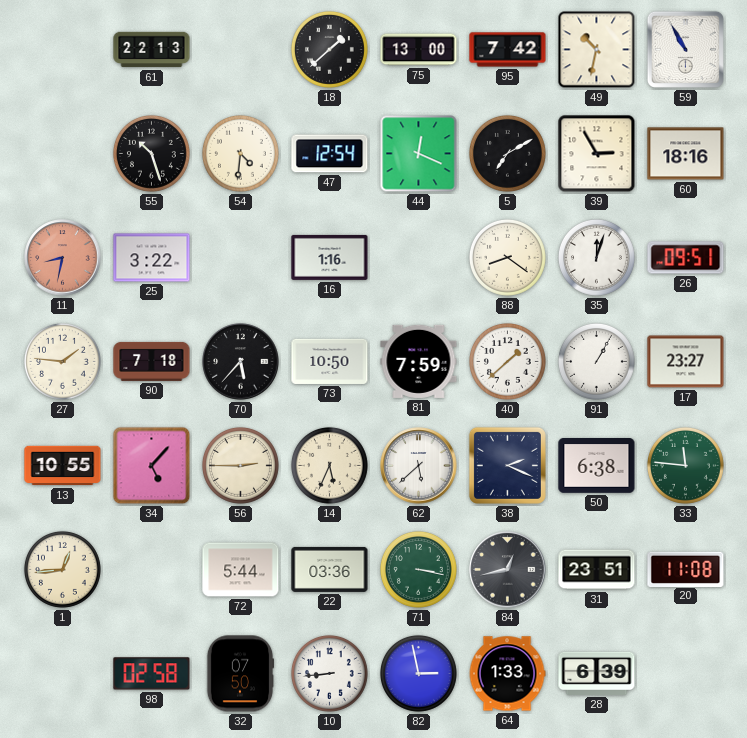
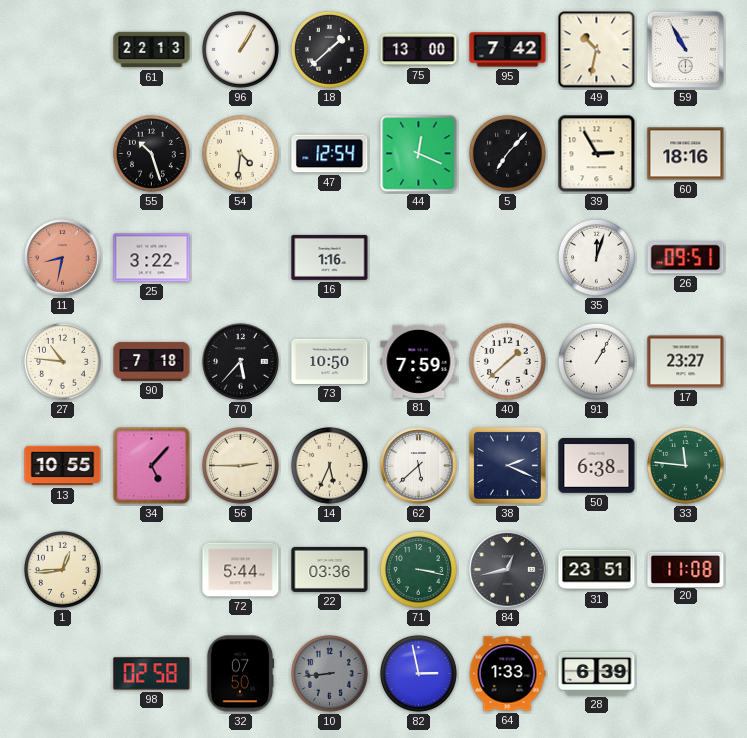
96: none -> 1:05 (240, 49)
5: 7:10 -> 7:07 (507, 153)
88: 8:21 -> none (507, 257)
27: 1:46 -> 10:46 (62, 361)
10 dial: white -> grey (329, 673)
